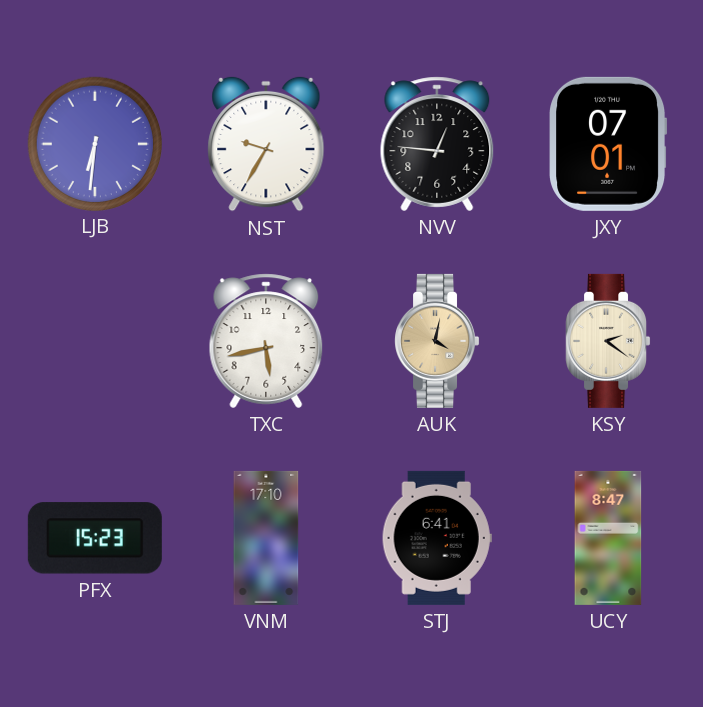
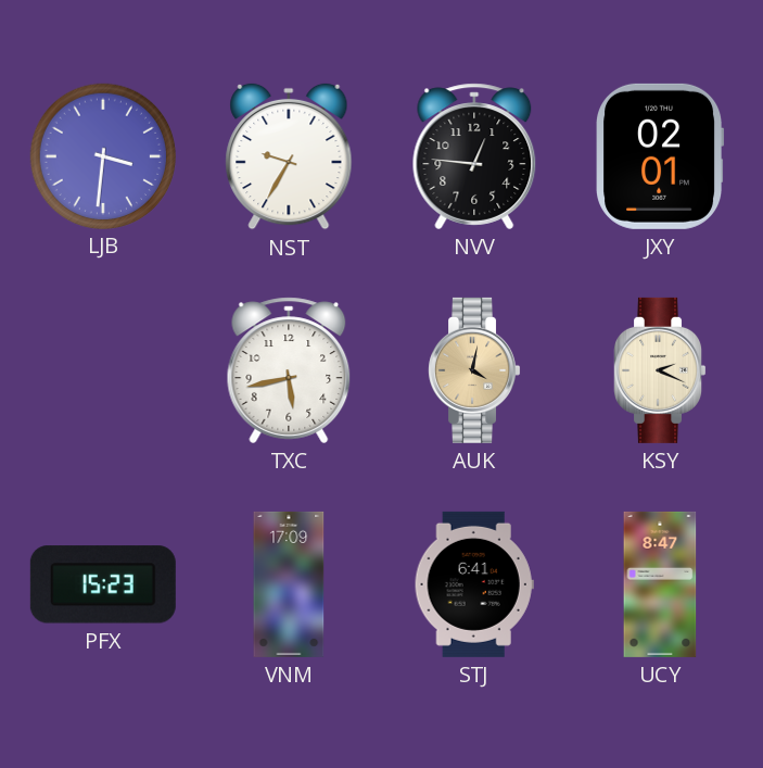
LJB: 6:31 -> 3:31 (102, 155)
JXY: 07:01 -> 02:01 (660, 156)
KSY: 2:21 -> 2:19 (660, 370)
VNM: 17:10 -> 17:09 (289, 584)
